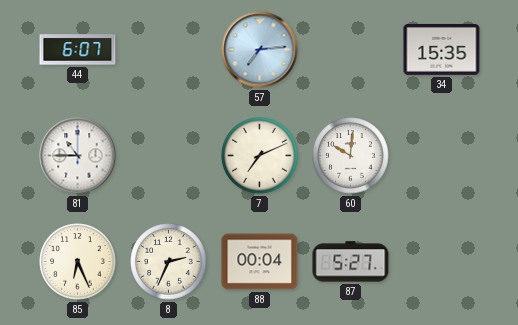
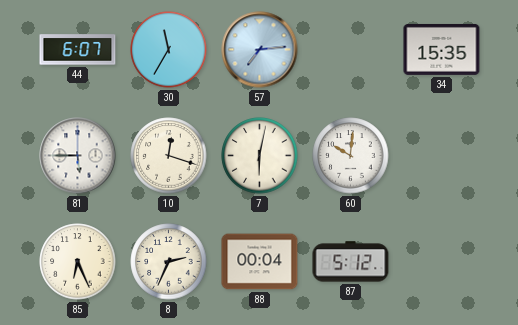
30: none -> 11:35 (169, 50)
81: 10:45 -> 5:45 (78, 156)
10: none -> 12:18 (169, 156)
7: 7:11 -> 6:02 (260, 156)
87: 5:27 -> 5:12 (351, 262)
